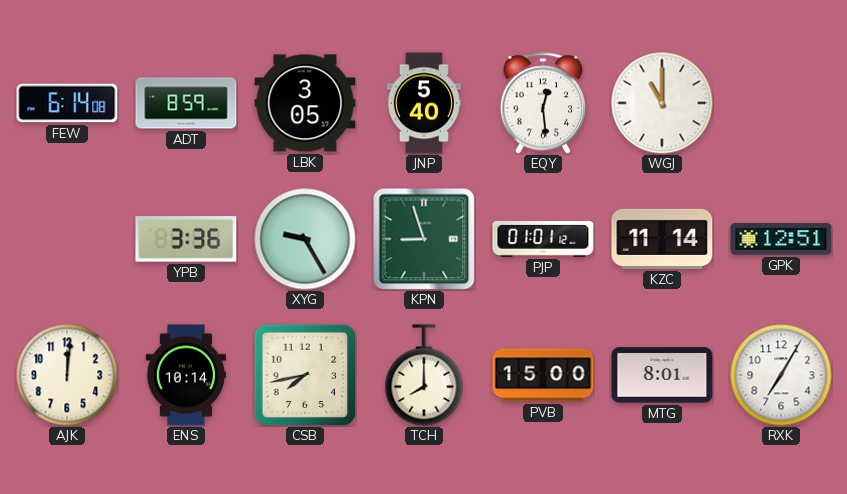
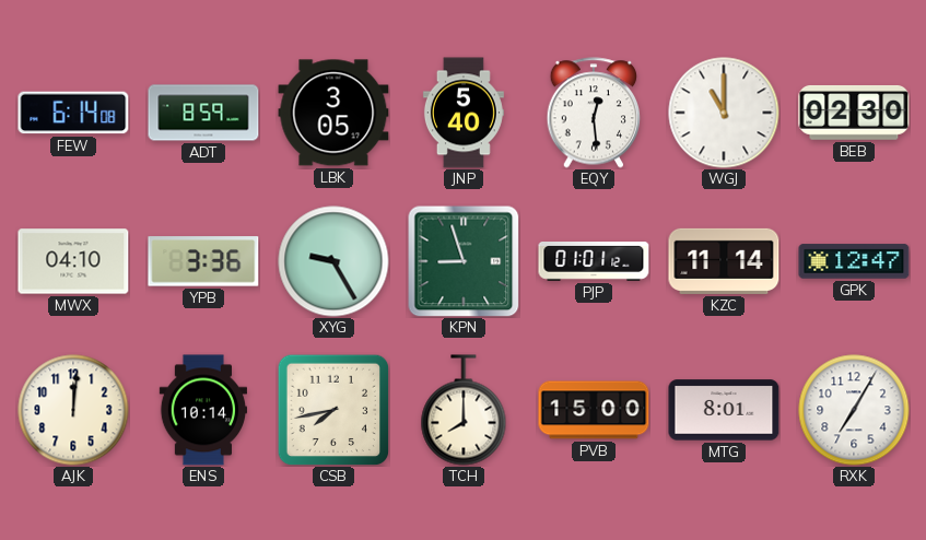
BEB: none -> 02:30 (854, 113)
MWX: none -> 04:10 (73, 261)
GPK: 12:51 -> 12:47 (854, 261)
